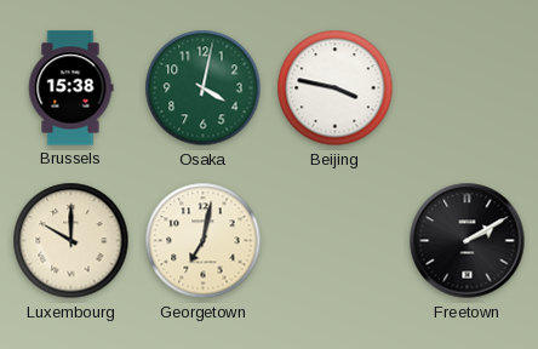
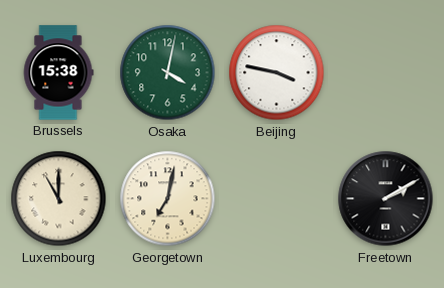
Luxembourg: 10:00 -> 11:00 (59, 199)
